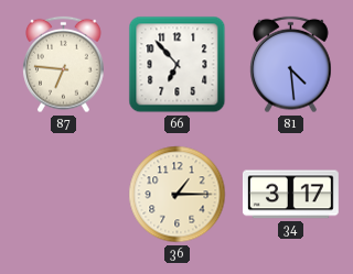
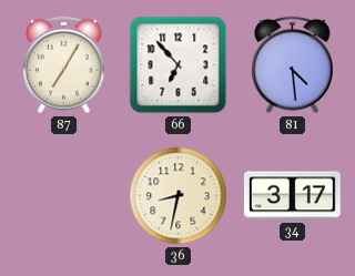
87: 6:46 -> 7:05 (64, 65)
36: 1:15 -> 8:32 (179, 196)
